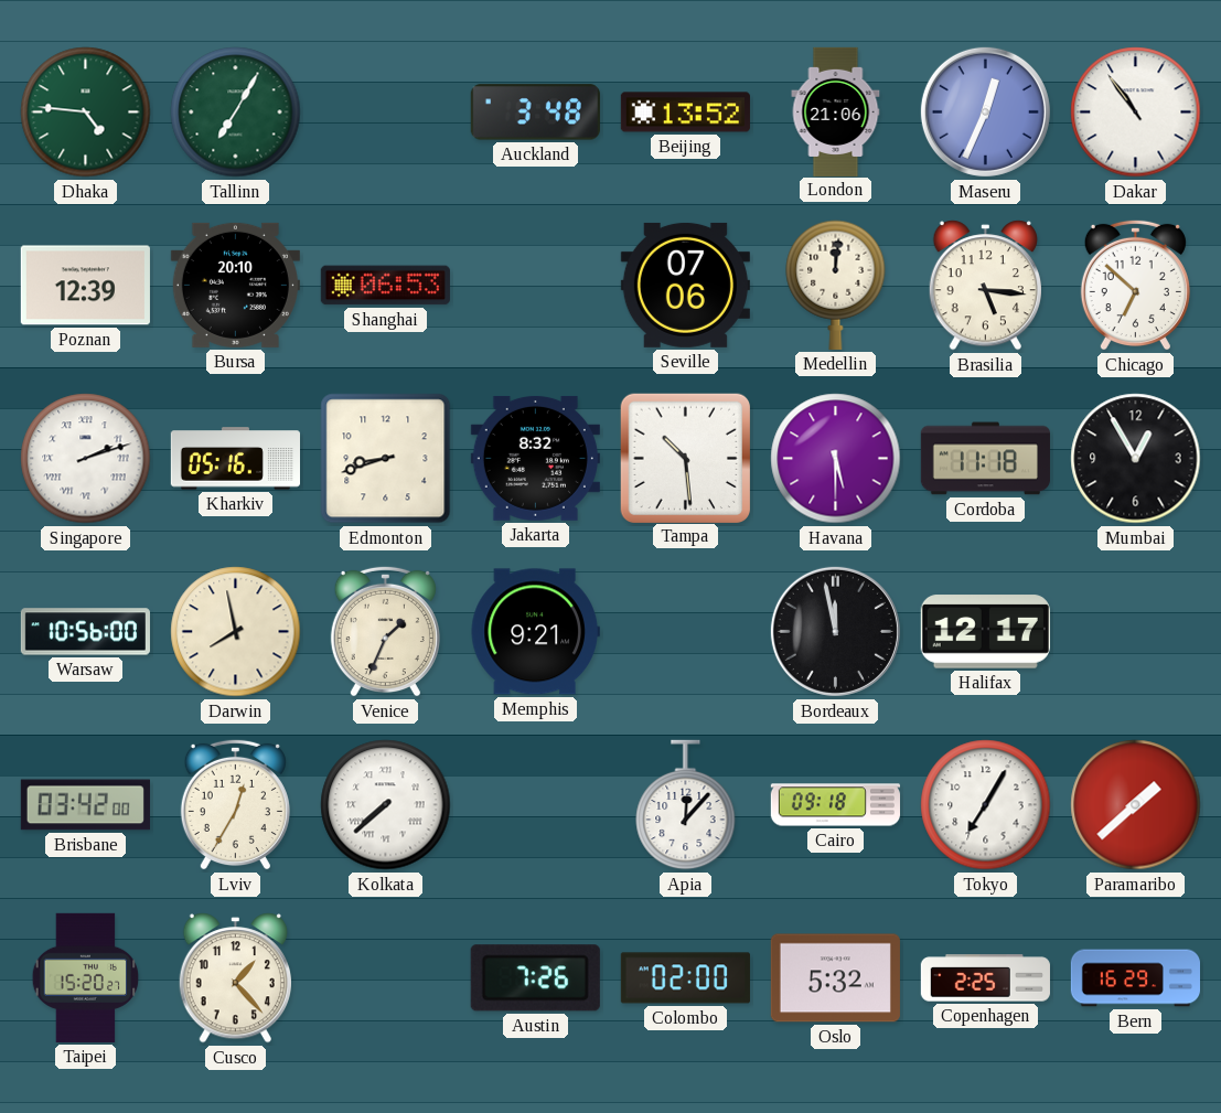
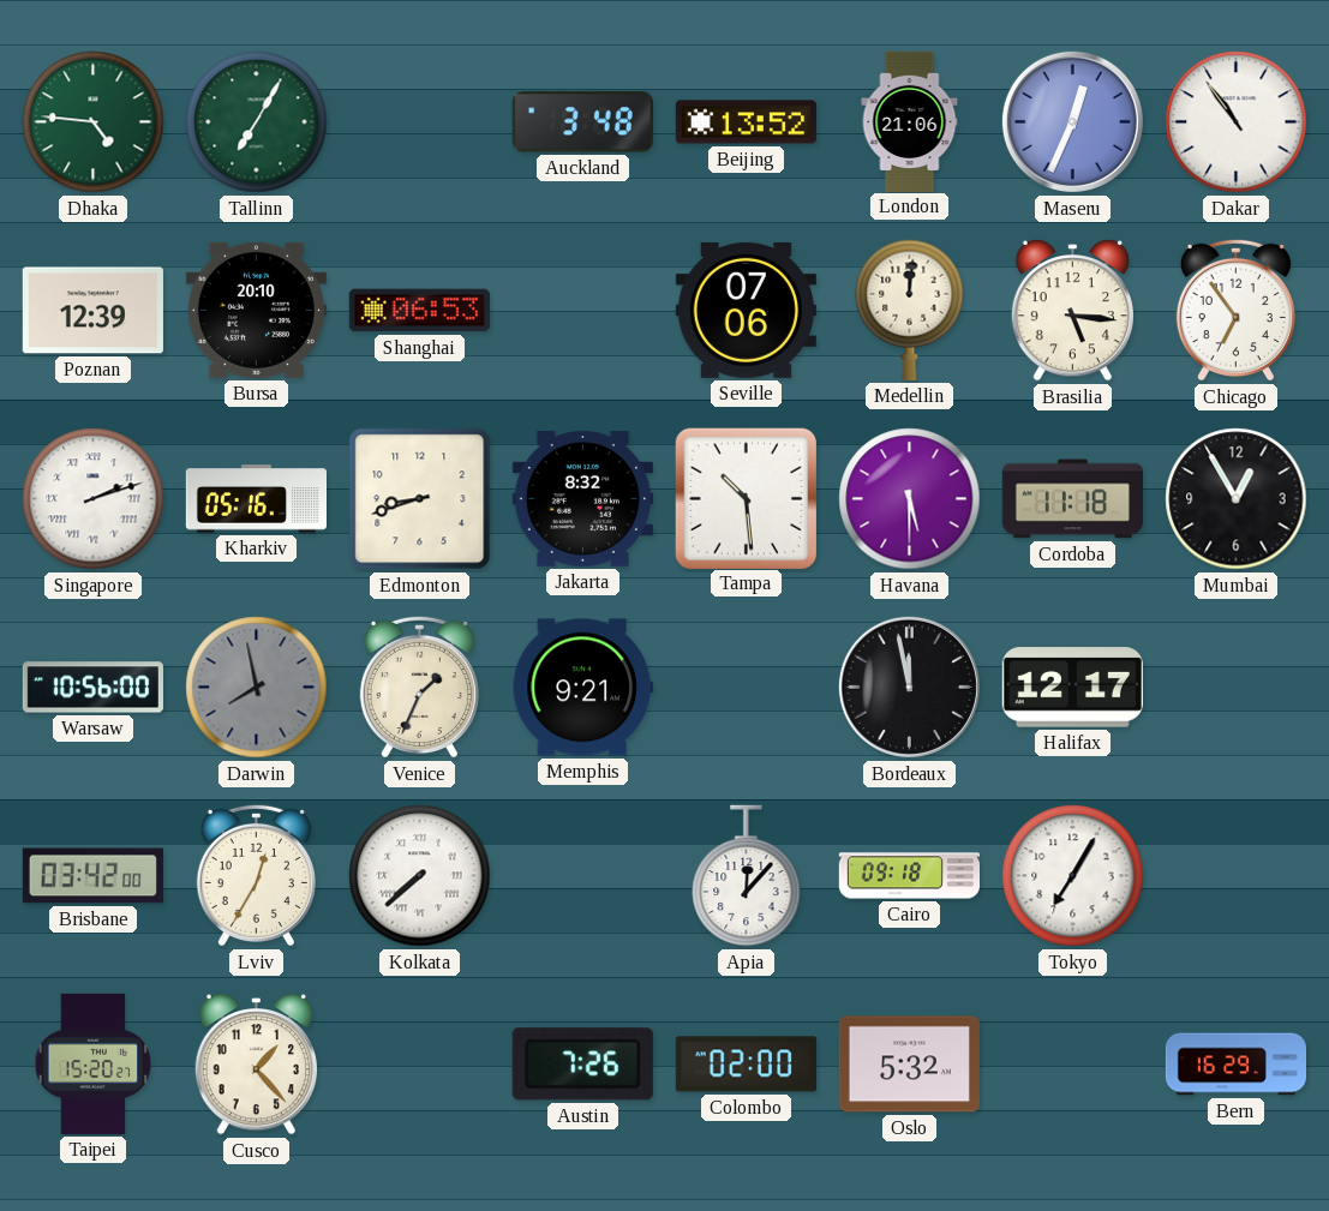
Chicago: 6:52 -> 6:54 (1235, 310)
Darwin dial: cream -> grey (257, 688)
Paramaribo: 1:38 -> none (1136, 805)
Copenhagen: 2:25 -> none (985, 978)
